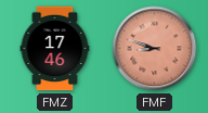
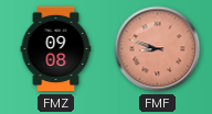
FMZ: 17:46 -> 09:08 (56, 49)
